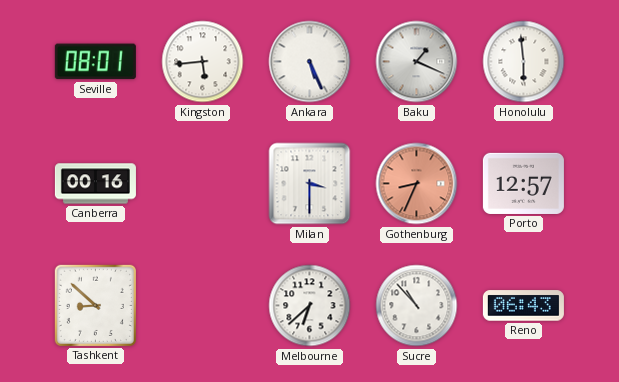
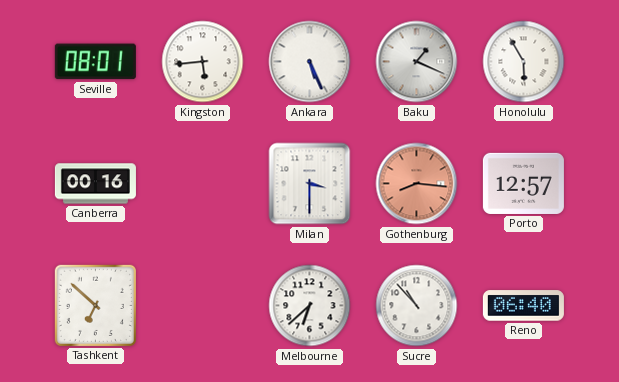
Honolulu: 5:59 -> 5:55 (524, 62)
Gothenburg: 8:34 -> 8:16 (417, 184)
Tashkent: 8:52 -> 6:52 (95, 305)
Reno: 06:43 -> 06:40 (523, 306)
